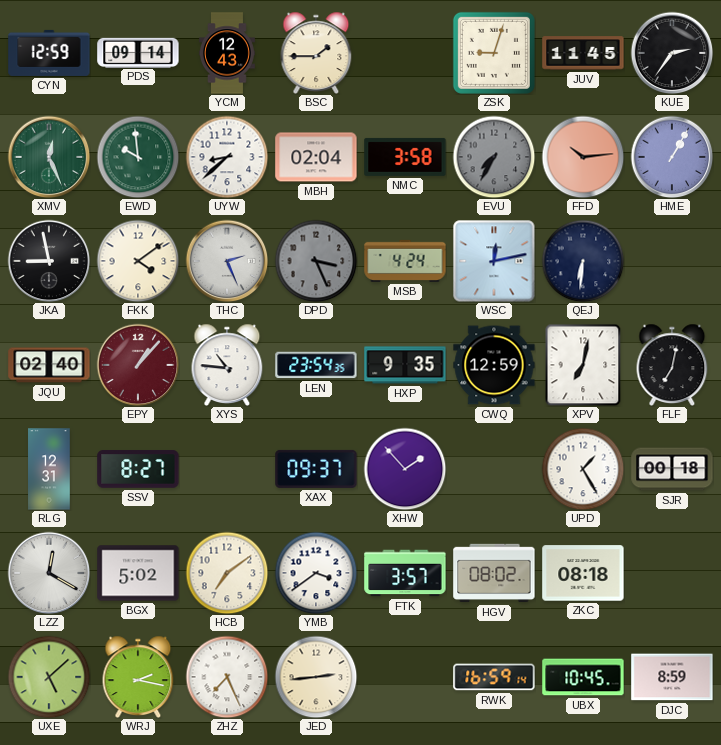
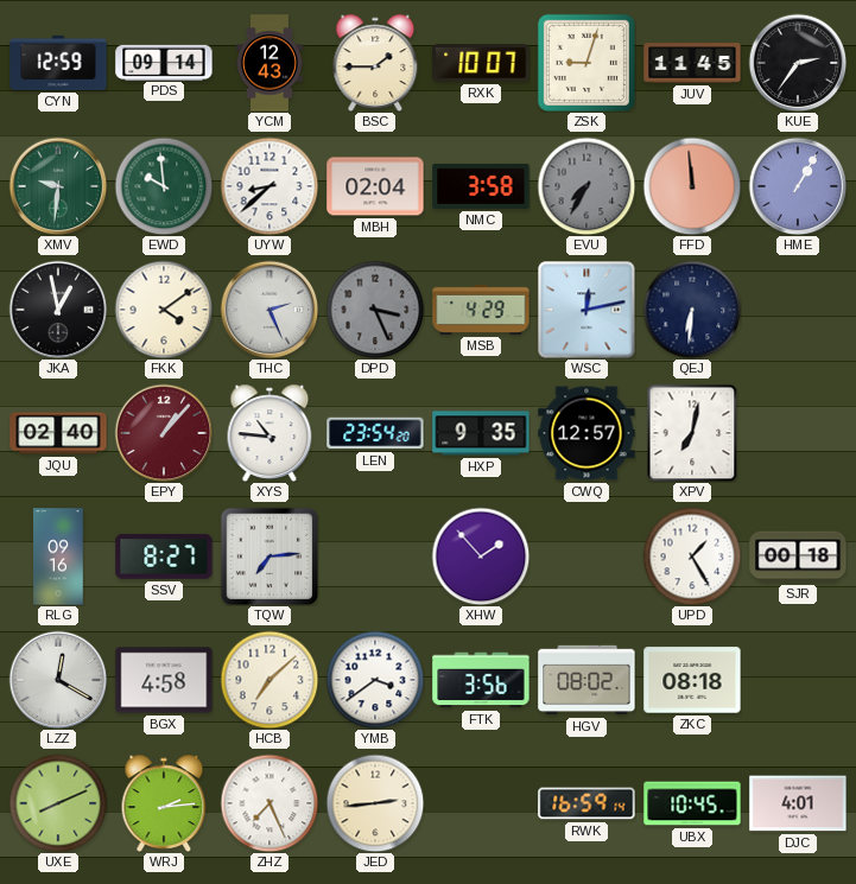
RXK: none -> 10:07 (481, 63)
XMV: 12:26 -> 9:31 (58, 186)
FFD: 10:14 -> 11:59 (692, 186)
JKA: 8:58 -> 12:58 (58, 310)
MSB: 4:24 -> 4:29 (481, 310)
LEN: 23:54:35 -> 23:54:20 (375, 433)
CWQ: 12:59 -> 12:57 (586, 433)
FLF: 7:02 -> none (672, 365)
RLG: 12:31 -> 09:16 (58, 557)
TQW: none -> 7:14 (268, 555)
XAX: 09:37 -> none (316, 469)
BGX: 5:02 -> 4:58 (164, 680)
HCB: 7:09 -> 7:08 (270, 680)
FTK: 3:57 -> 3:56 (481, 680)
UXE: 5:08 -> 8:11 (58, 803)
WRJ: 2:17 -> 2:14 (164, 803)
DJC: 8:59 -> 4:01 (798, 803)
